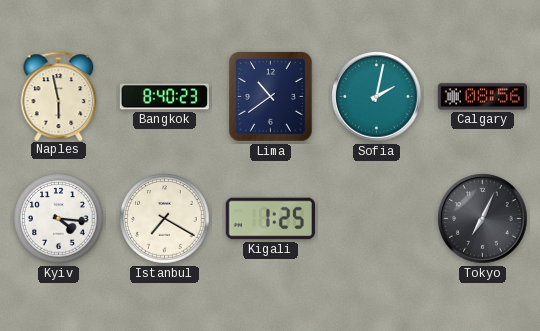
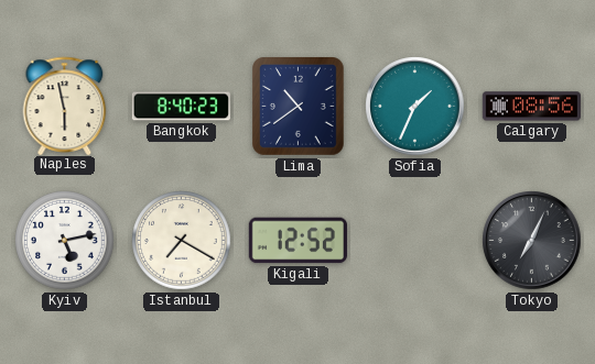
Sofia: 2:02 -> 1:34 (415, 107)
Kyiv: 4:16 -> 5:13 (65, 241)
Kigali: 1:25 -> 12:52 (297, 241)
